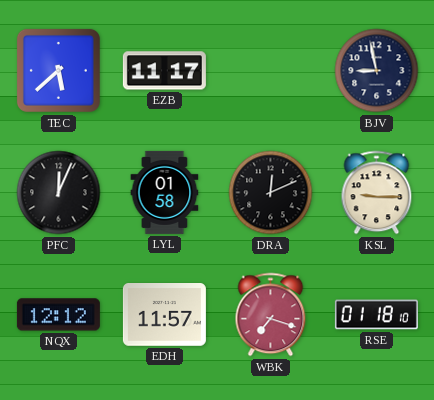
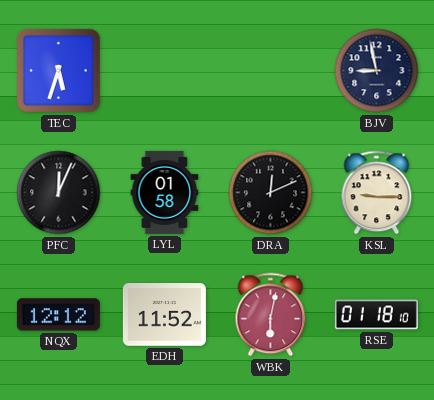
TEC: 5:38 -> 5:33 (58, 70)
EZB: 11:17 -> none (164, 71)
EDH: 11:57 -> 11:52 (164, 315)
WBK: 7:18 -> 6:02 (271, 315)
